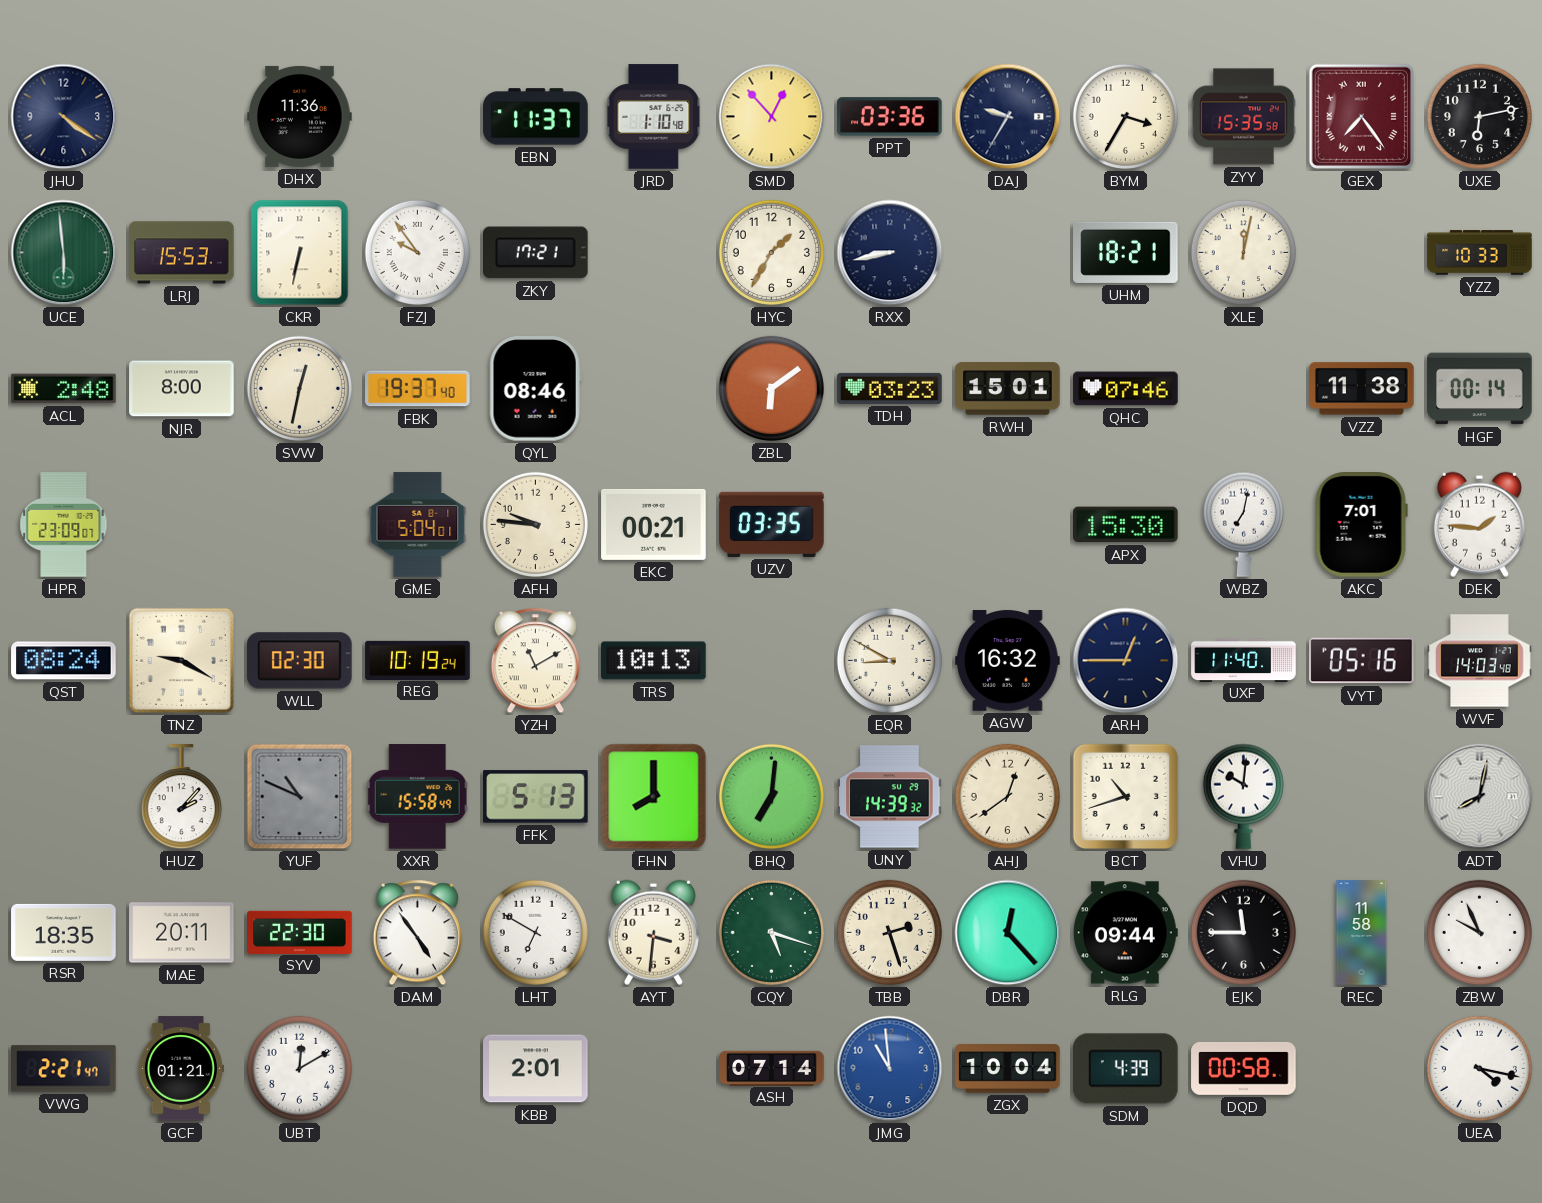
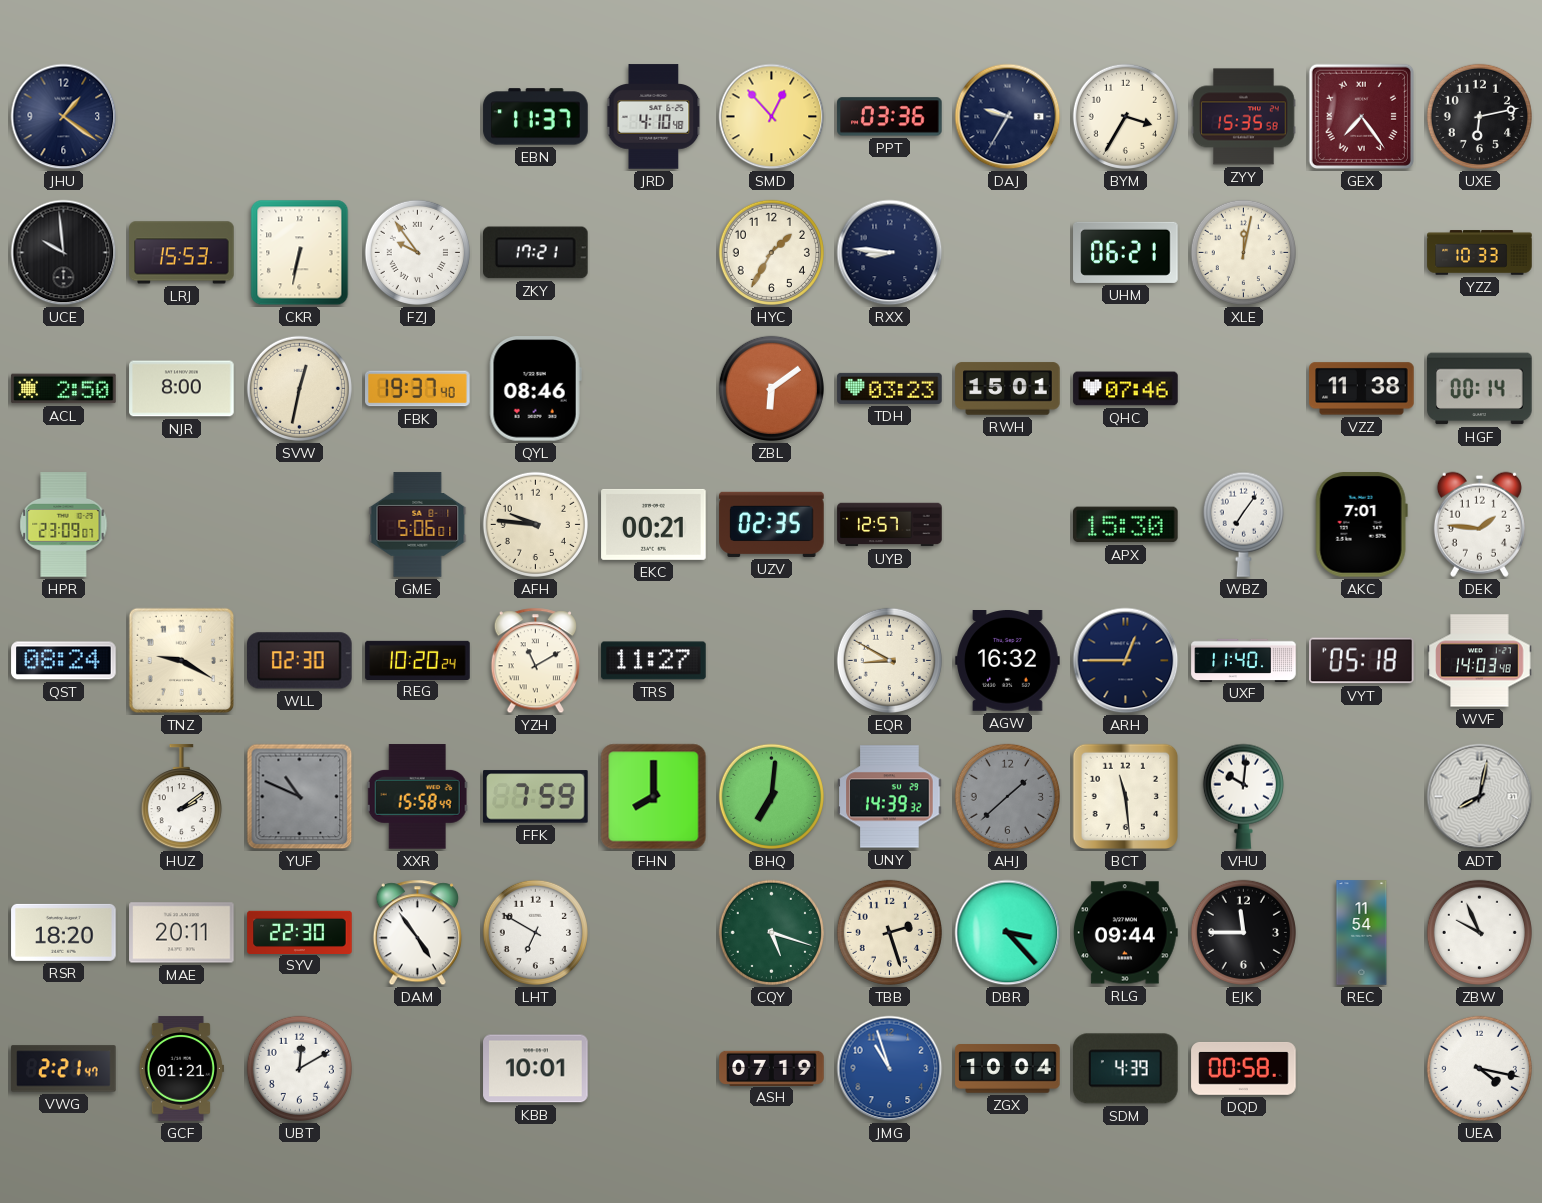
JHU: 4:21 -> 1:21 (64, 117)
DHX: 11:36 -> none (300, 116)
JRD: 1:10 -> 4:10 (654, 117)
UCE: 5:59 -> 9:59 (64, 253)
UCE dial: green -> black (64, 253)
RXX: 8:43 -> 8:46 (890, 253)
UHM: 18:21 -> 06:21 (1126, 252)
ACL: 2:48 -> 2:50 (64, 389)
GME: 5:04 -> 5:06 (418, 525)
UZV: 03:35 -> 02:35 (772, 524)
UYB: none -> 12:57 (890, 525)
WBZ: 7:02 -> 7:06 (1243, 524)
REG: 10:19 -> 10:20 (418, 660)
TRS: 10:13 -> 11:27 (654, 661)
VYT: 05:16 -> 05:18 (1362, 661)
HUZ: 2:07 -> 2:09 (181, 797)
FFK: 5:13 -> 7:59 (536, 797)
AHJ: 12:39 -> 1:38 (1007, 796)
AHJ dial: cream -> grey (1007, 796)
BCT: 10:42 -> 11:29 (1126, 797)
RSR: 18:35 -> 18:20 (64, 932)
AYT: 3:31 -> none (653, 932)
DBR: 12:23 -> 3:23 (1008, 933)
REC: 11:58 -> 11:54 (1362, 933)
KBB: 2:01 -> 10:01 (536, 1069)
ASH: 07:14 -> 07:19 (772, 1068)
JMG: 10:59 -> 10:57 (890, 1069)
